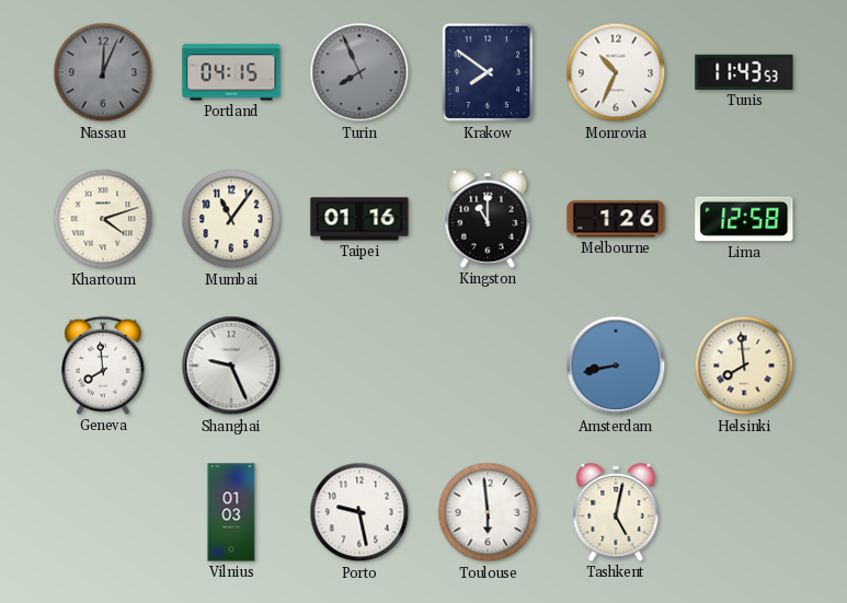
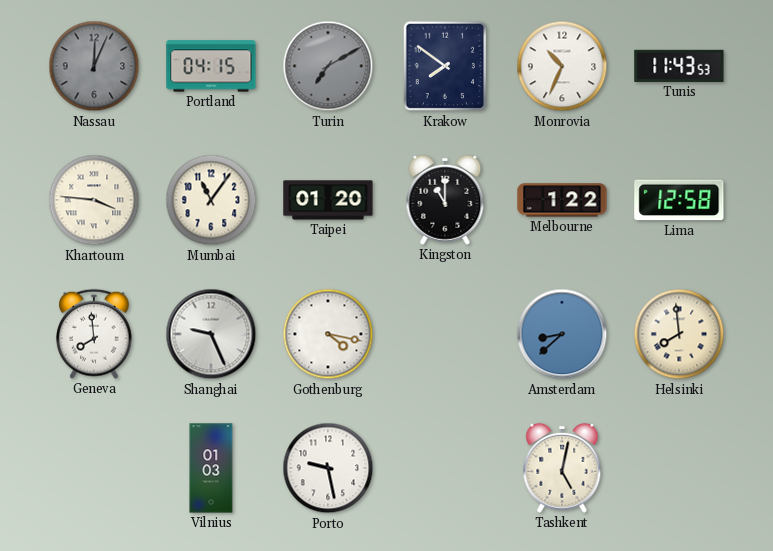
Turin: 7:56 -> 7:10 (328, 66)
Khartoum: 4:12 -> 3:46 (94, 200)
Taipei: 01:16 -> 01:20 (328, 200)
Melbourne: 1:26 -> 1:22 (562, 200)
Gothenburg: none -> 4:17 (328, 334)
Amsterdam: 8:43 -> 8:38 (562, 334)
Toulouse: 5:59 -> none (488, 512)
